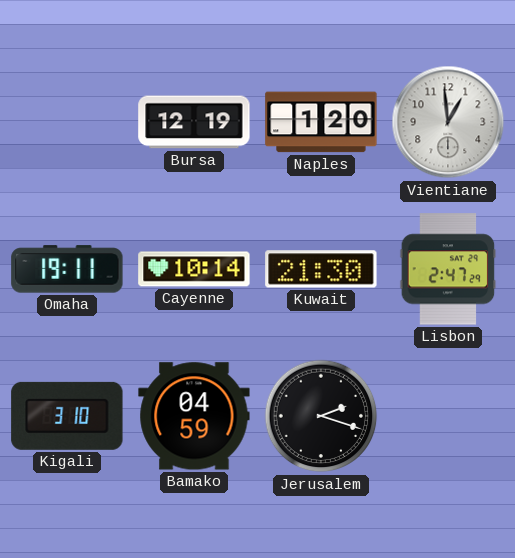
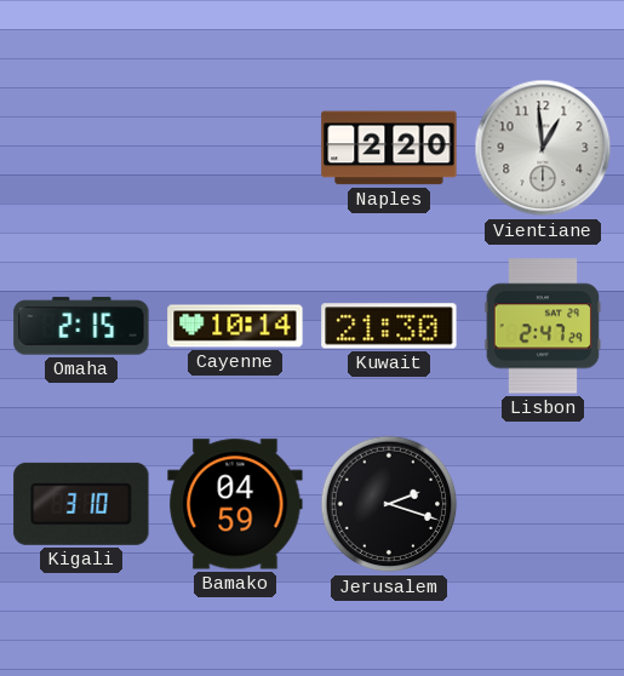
Bursa: 12:19 -> none (194, 122)
Naples: 1:20 -> 2:20 (389, 148)
Omaha: 19:11 -> 2:15 (81, 326)
